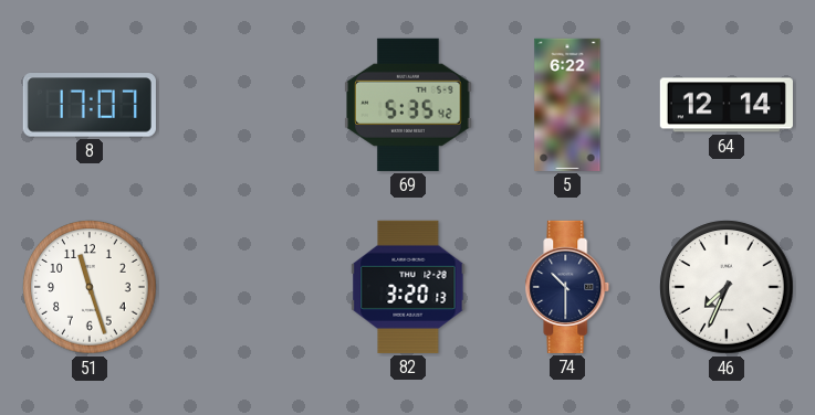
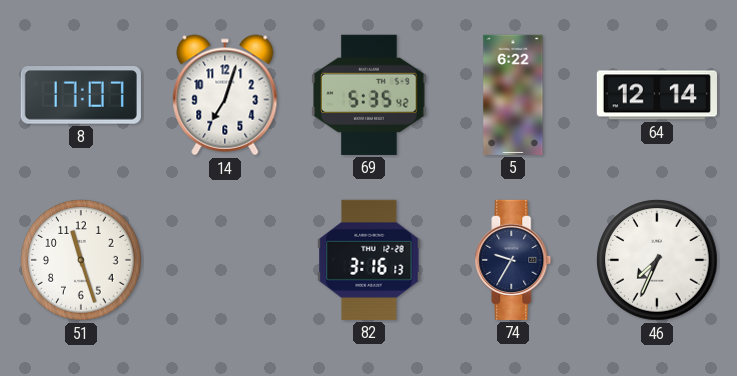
14: none -> 7:03 (225, 95)
82: 3:20 -> 3:16 (369, 260)
74: 10:30 -> 9:35 (513, 260)
